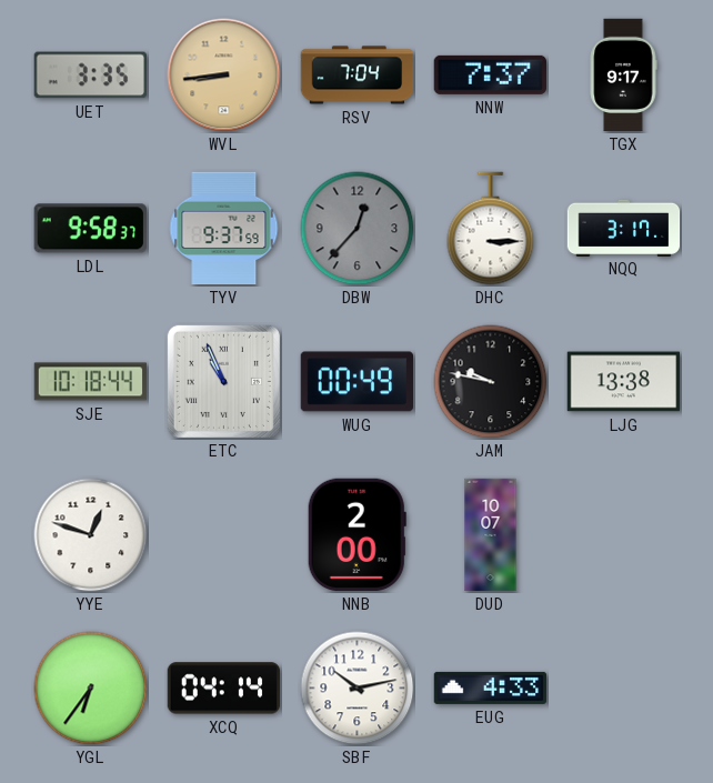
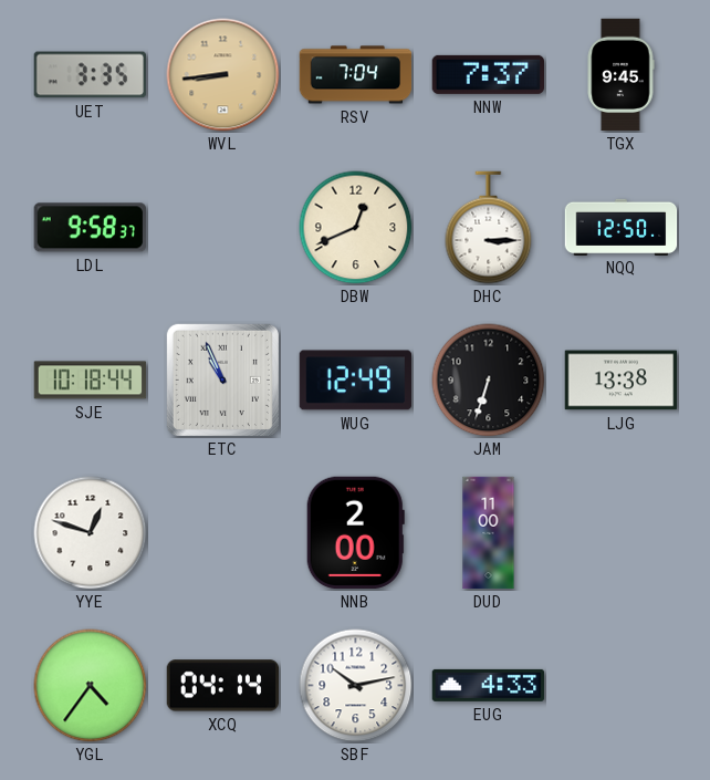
TGX: 9:17 -> 9:45 (620, 75)
TYV: 9:37 -> none (224, 229)
DBW: 12:37 -> 12:41 (356, 228)
DBW dial: grey -> cream (356, 228)
NQQ: 3:17 -> 12:50 (622, 227)
WUG: 00:49 -> 12:49 (355, 381)
JAM: 9:47 -> 6:33 (489, 381)
DUD: 10:07 -> 11:00 (489, 533)
YGL: 6:36 -> 4:36 (91, 686)
